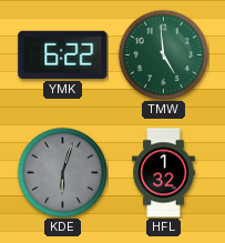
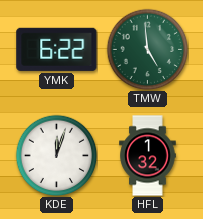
KDE: 6:03 -> 12:03 (56, 155)
KDE dial: grey -> white (56, 155)
